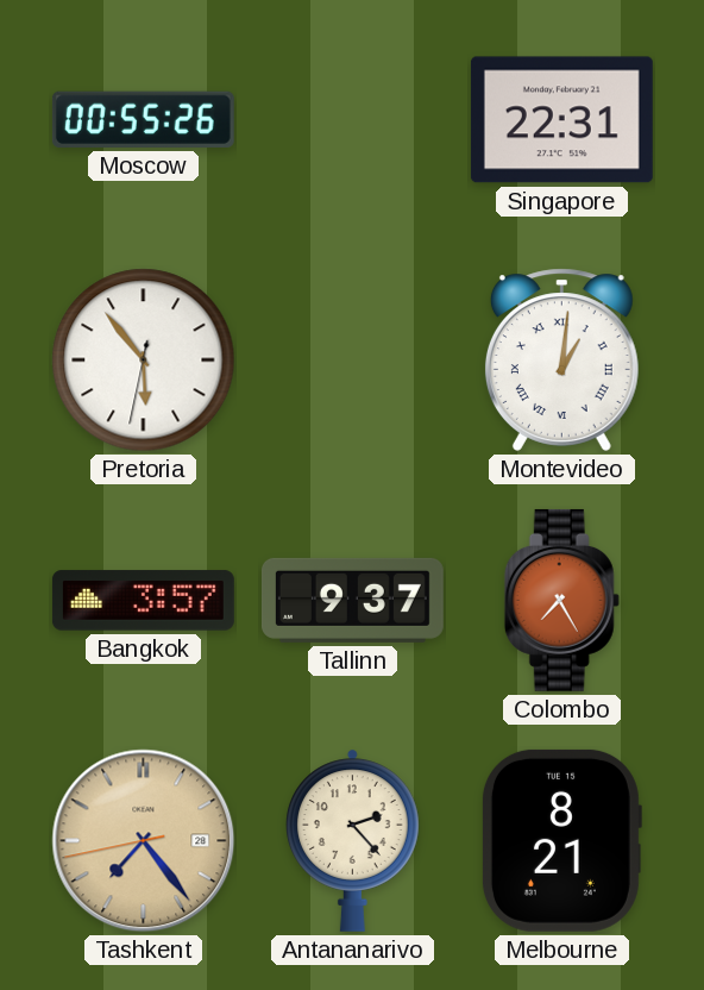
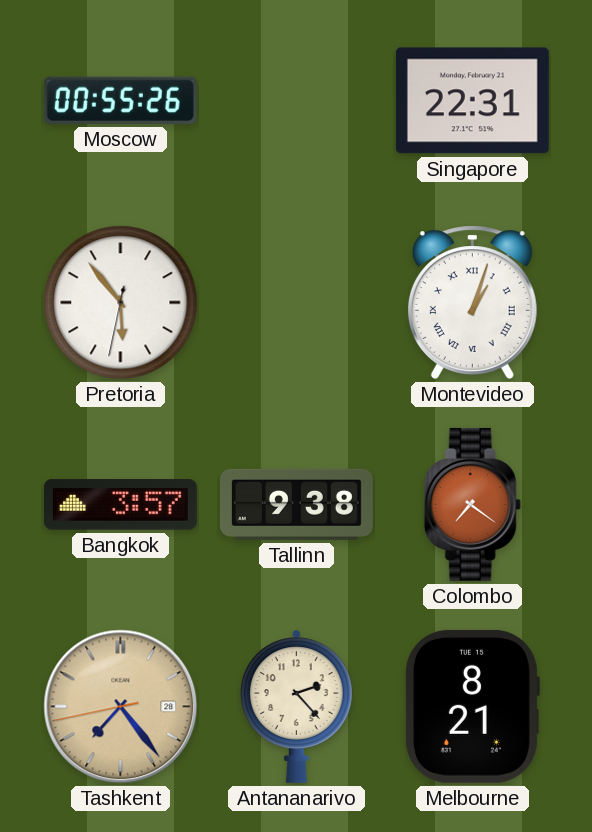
Montevideo: 1:01 -> 1:03 (472, 302)
Tallinn: 9:37 -> 9:38 (296, 504)
Colombo: 7:25 -> 7:21 (472, 504)
